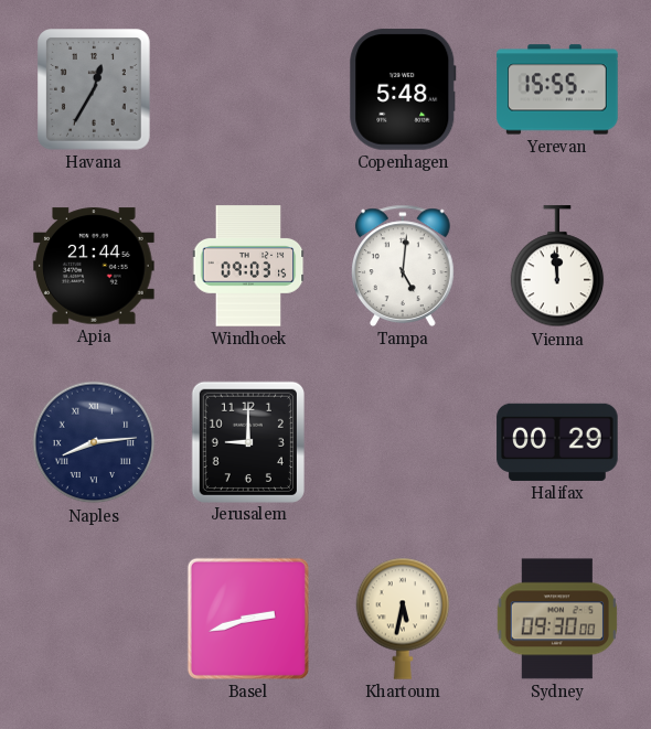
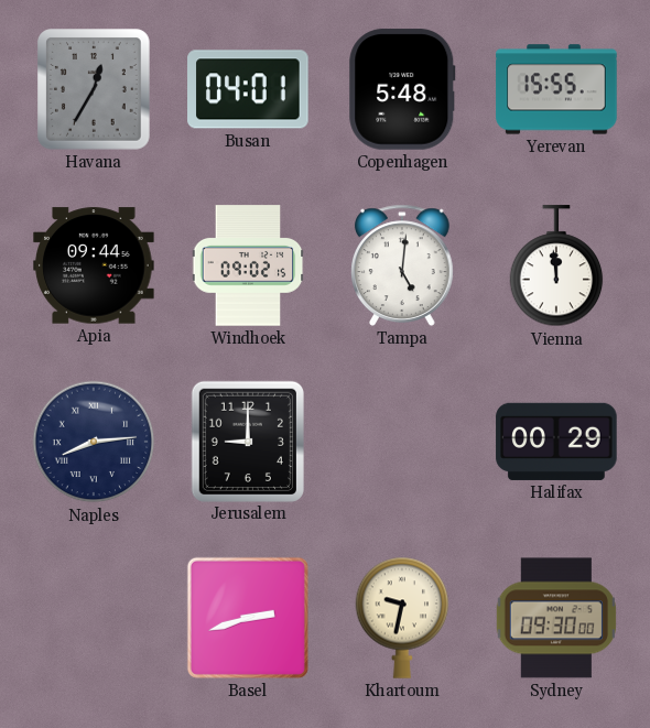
Busan: none -> 04:01 (248, 89)
Apia: 21:44 -> 09:44 (94, 265)
Windhoek: 09:03 -> 09:02 (248, 265)
Khartoum: 5:32 -> 9:32 (402, 618)
